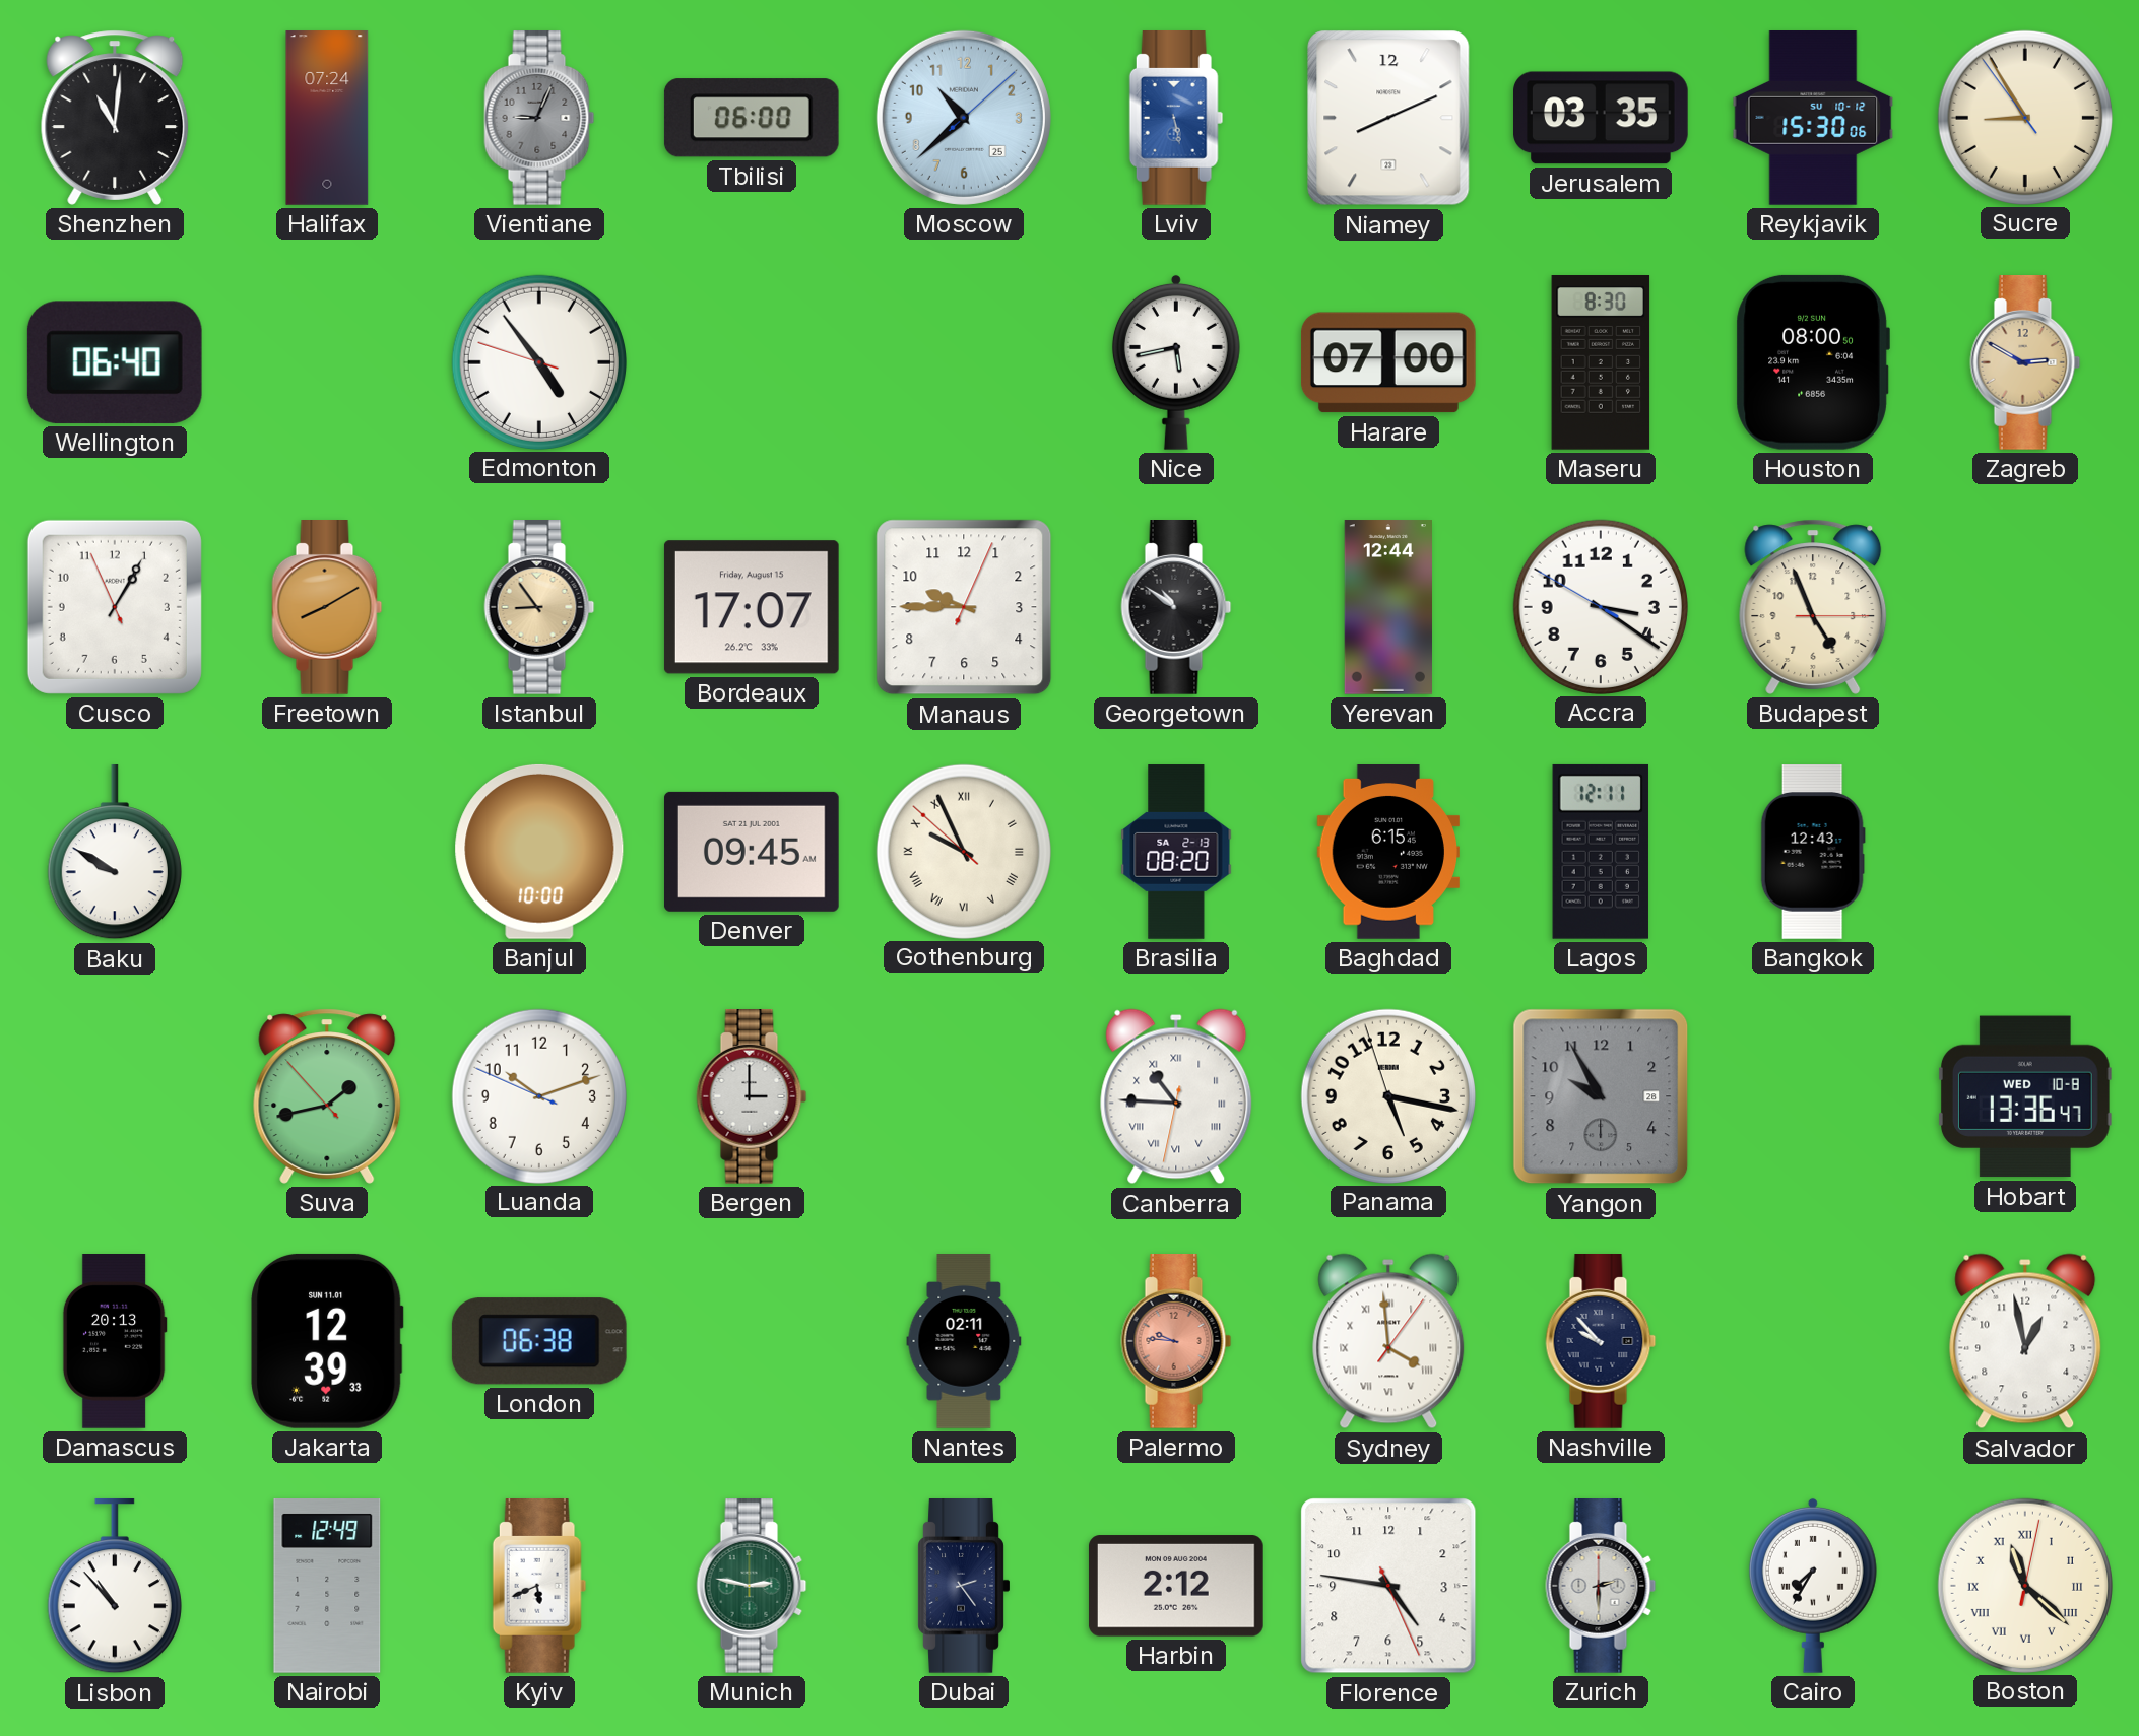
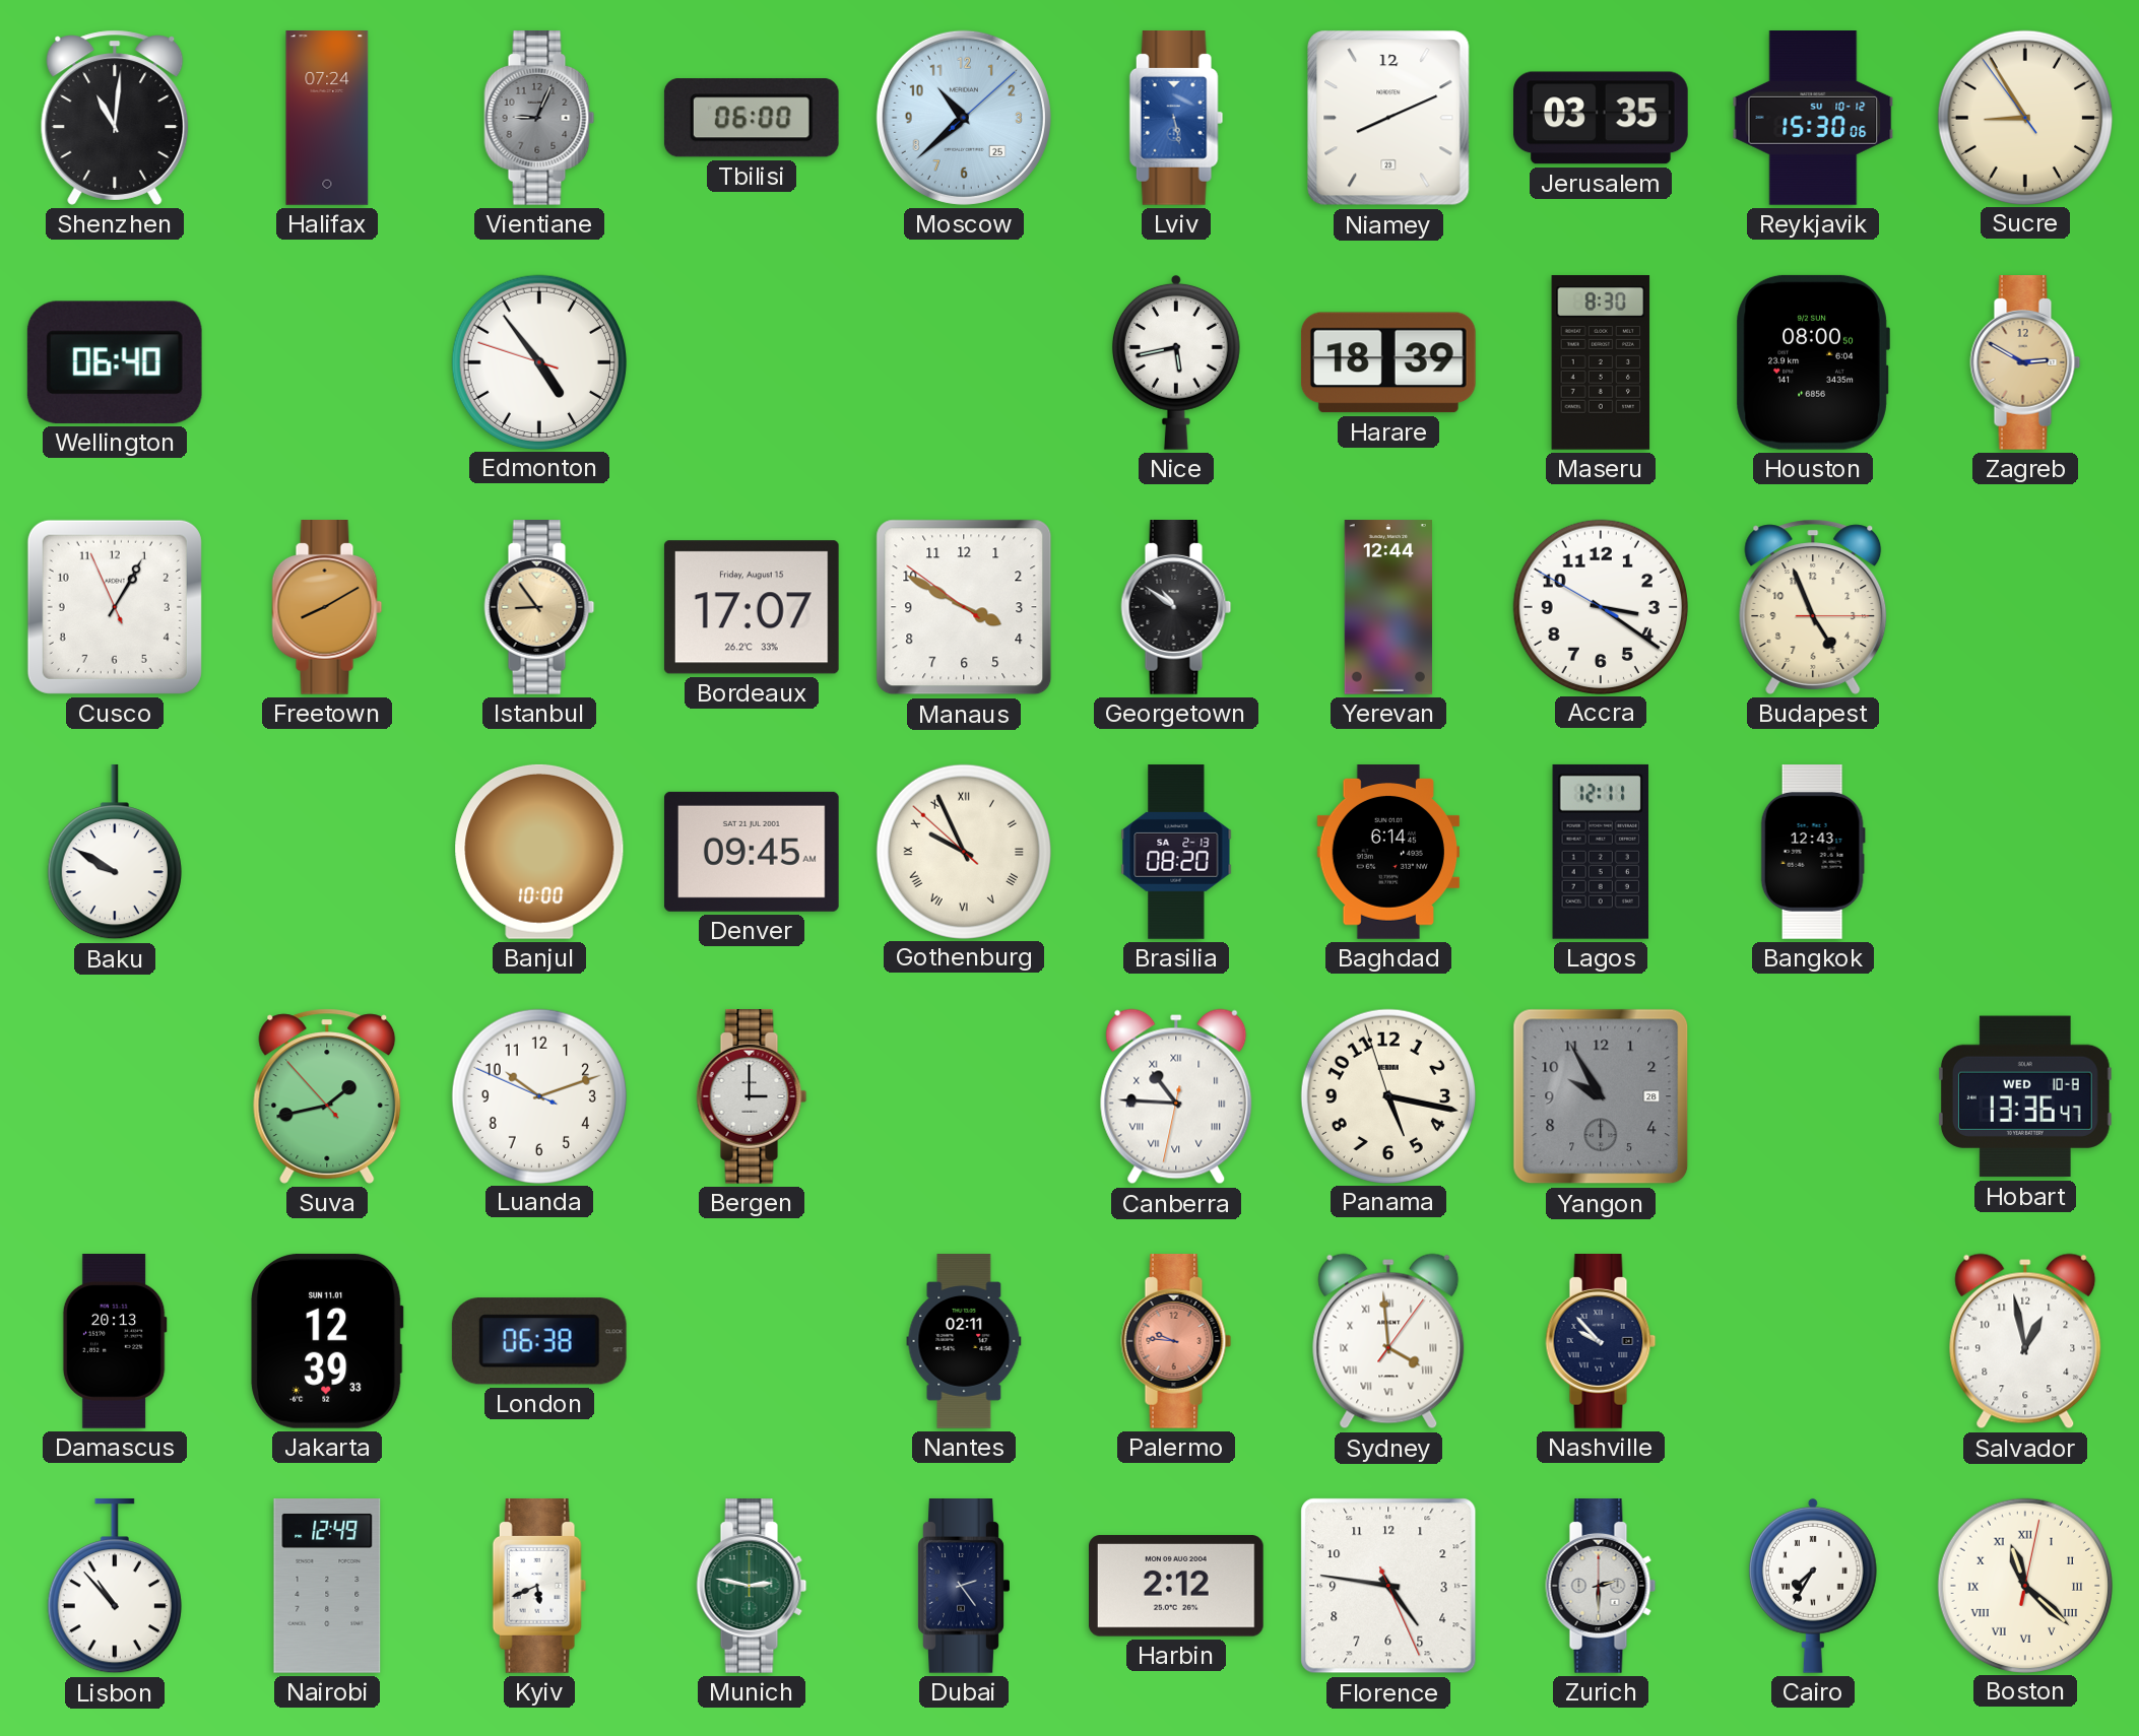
Harare: 07:00 -> 18:39 (1388, 362)
Manaus: 9:45 -> 3:49 (964, 607)
Baghdad: 6:15 -> 6:14 (1387, 853)
